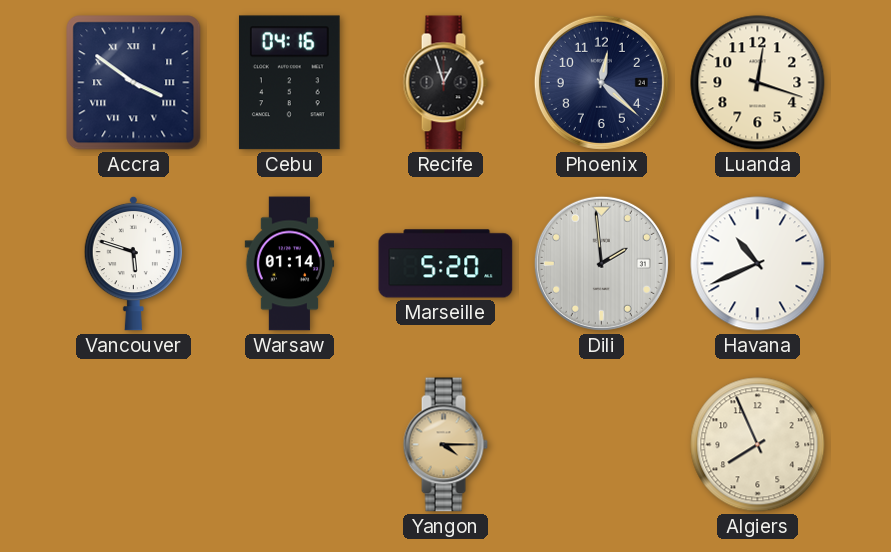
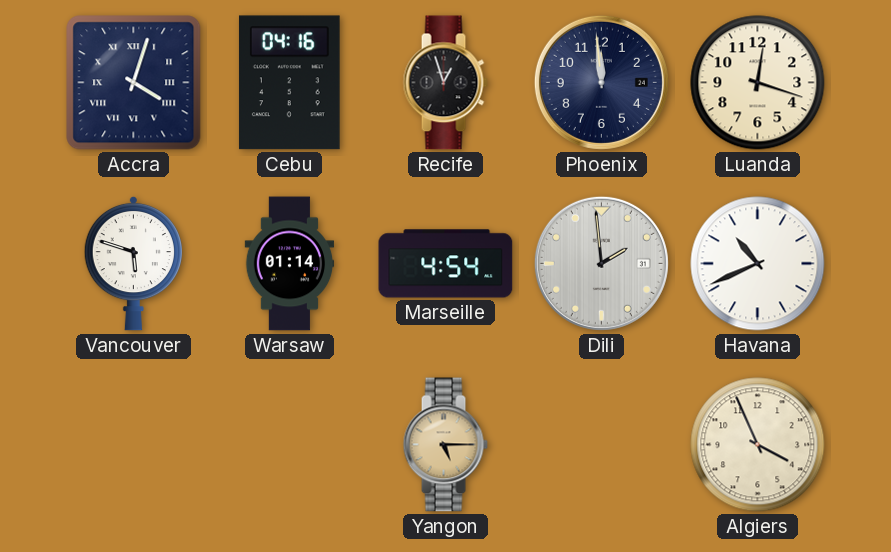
Accra: 3:51 -> 4:03 (134, 83)
Phoenix: 12:22 -> 11:59 (601, 82)
Marseille: 5:20 -> 4:54 (446, 264)
Yangon: 4:15 -> 5:15 (445, 445)
Algiers: 7:56 -> 3:56 (758, 445)
